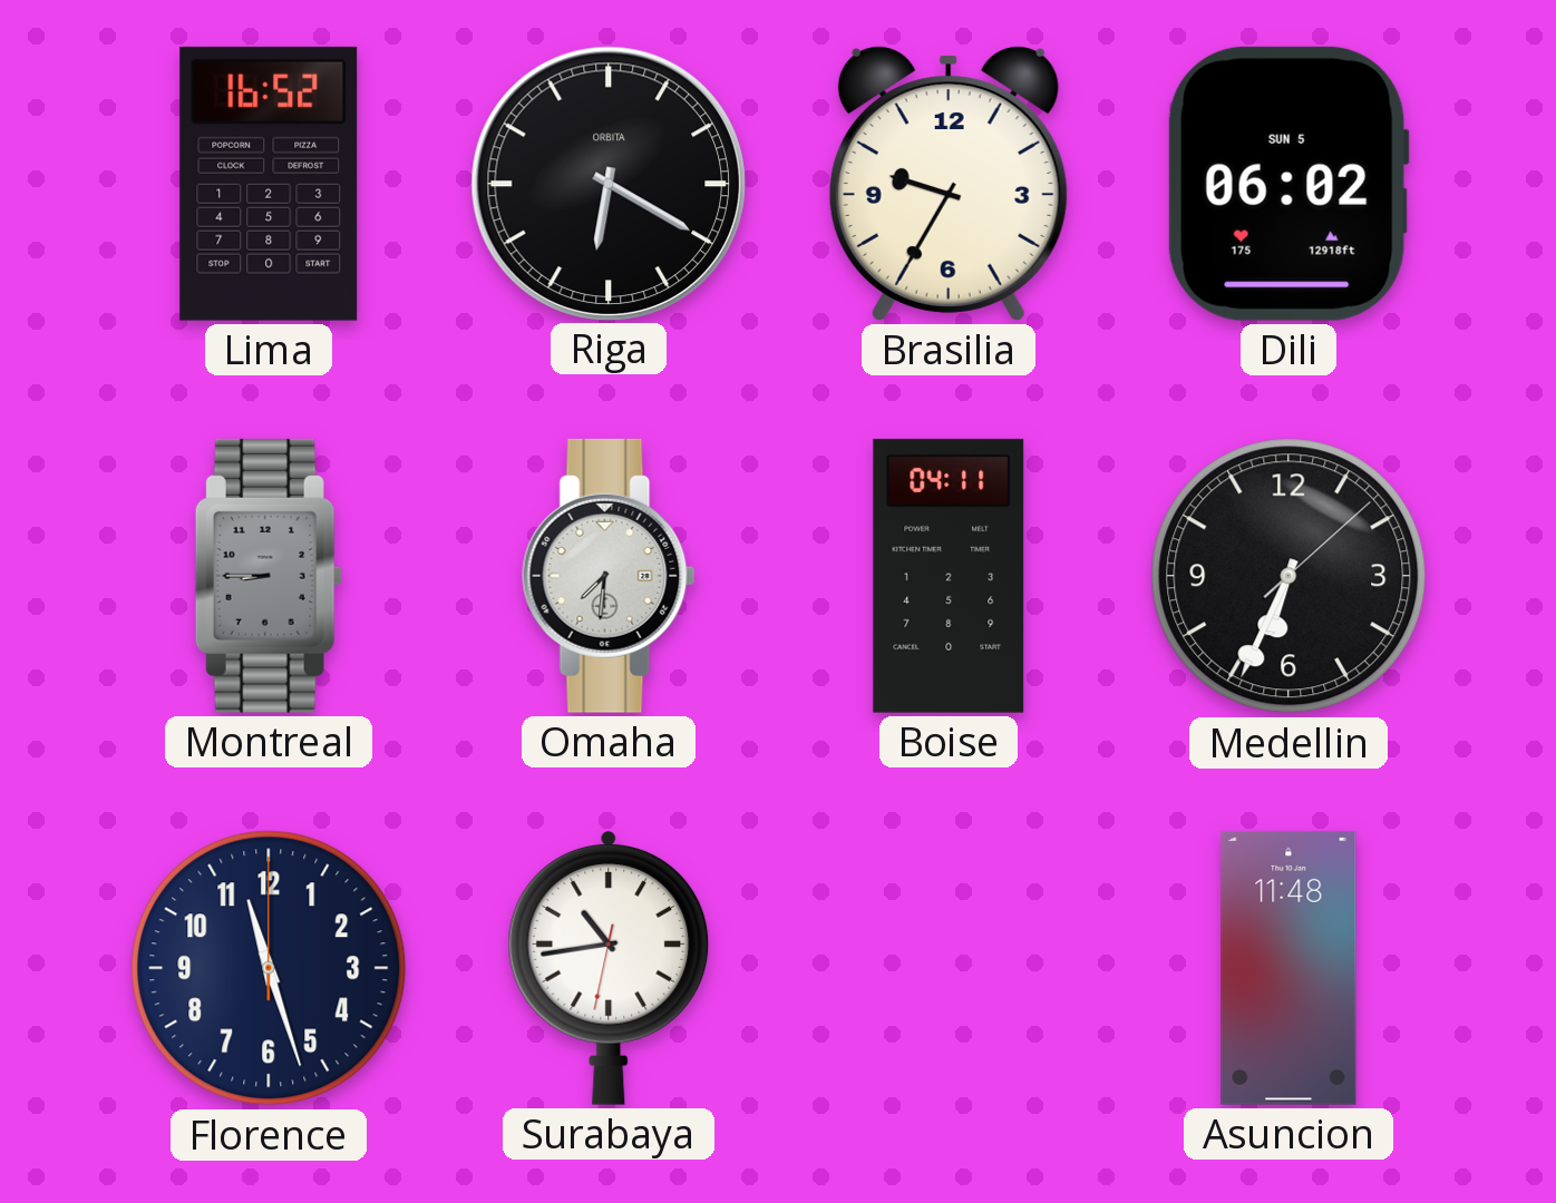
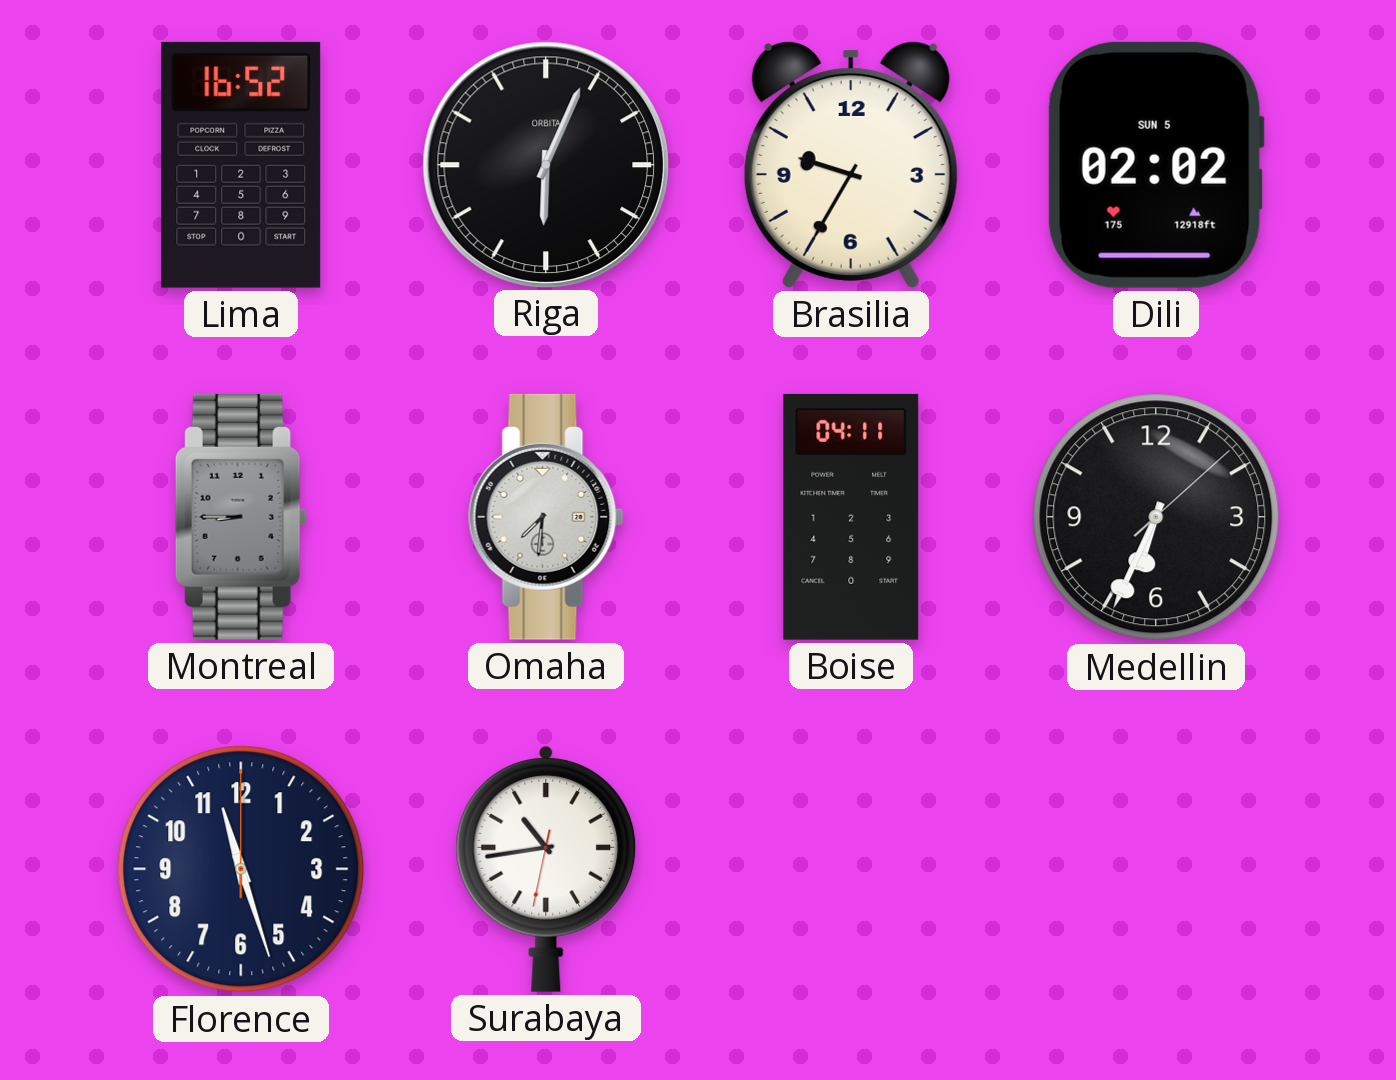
Riga: 6:20 -> 6:04 (545, 164)
Dili: 06:02 -> 02:02 (1156, 165)
Asuncion: 11:48 -> none (1288, 968)
